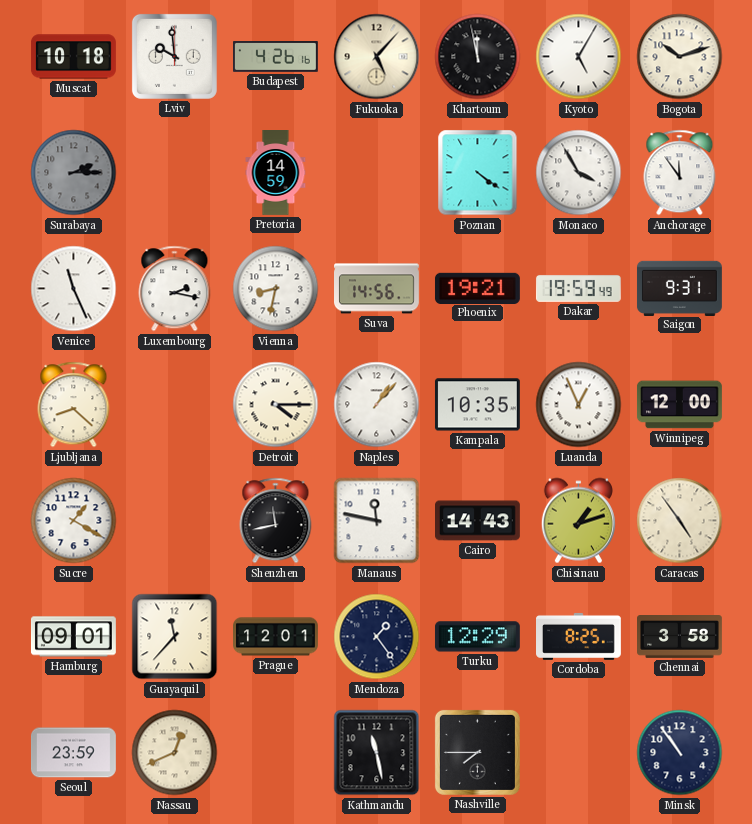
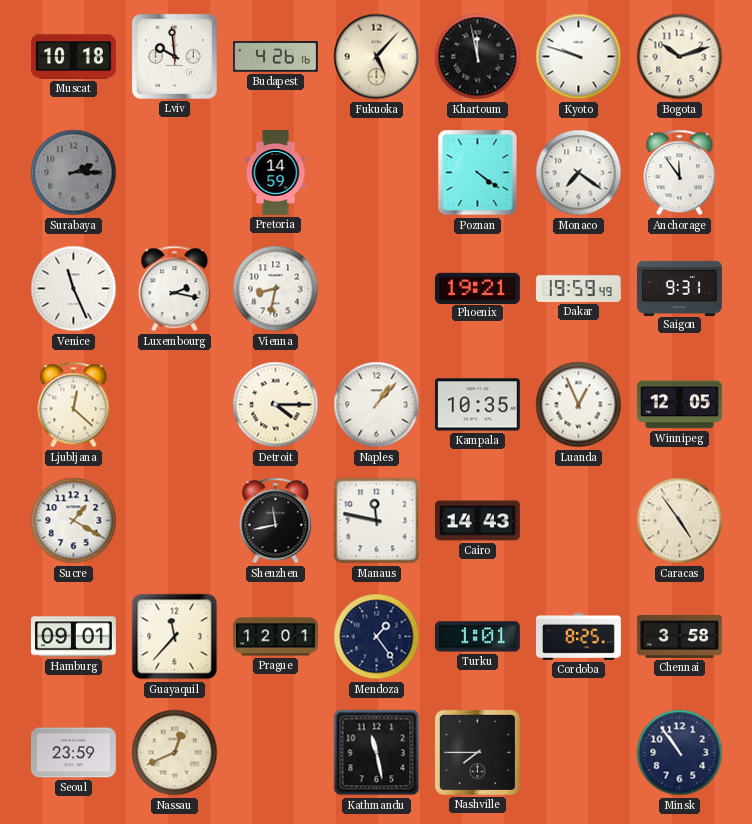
Kyoto: 5:05 -> 9:48 (579, 57)
Monaco: 3:55 -> 7:21 (579, 173)
Suva: 14:56 -> none (377, 289)
Ljubljana: 8:22 -> 12:22 (74, 405)
Winnipeg: 12:00 -> 12:05 (679, 405)
Chisinau: 1:12 -> none (578, 521)
Turku: 12:29 -> 1:01 (477, 637)
